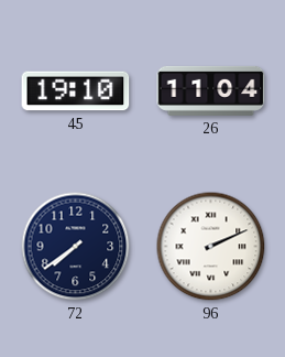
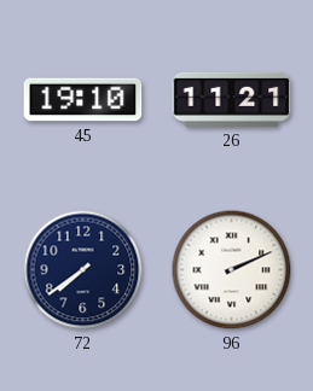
26: 11:04 -> 11:21 (232, 99)
